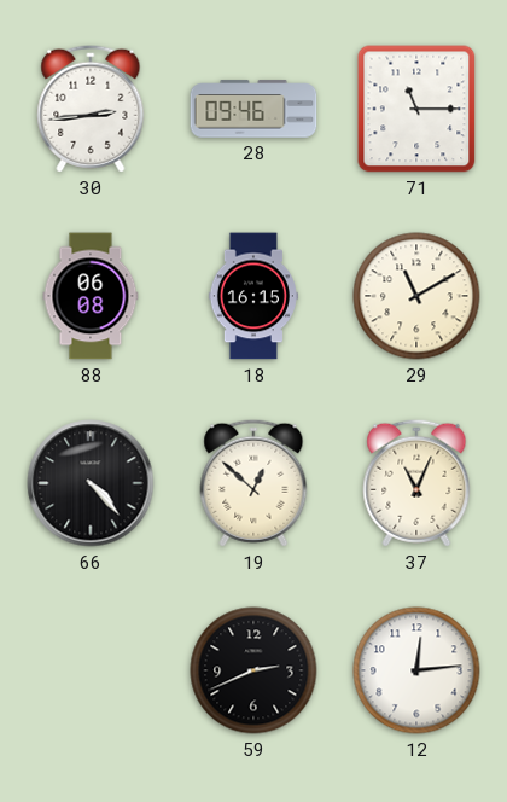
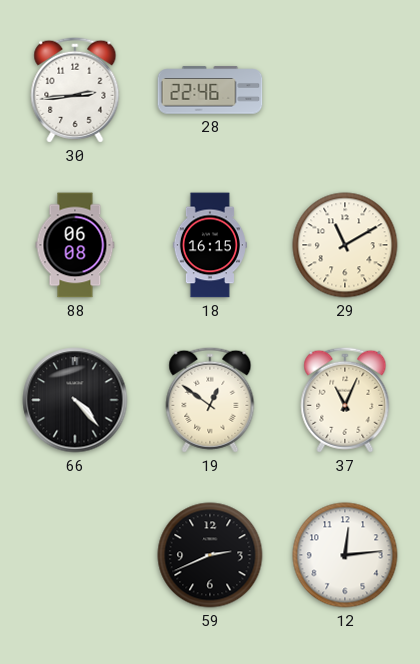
28: 09:46 -> 22:46 (210, 90)
71: 11:15 -> none (416, 109)
19: 12:52 -> 12:51 (210, 400)
